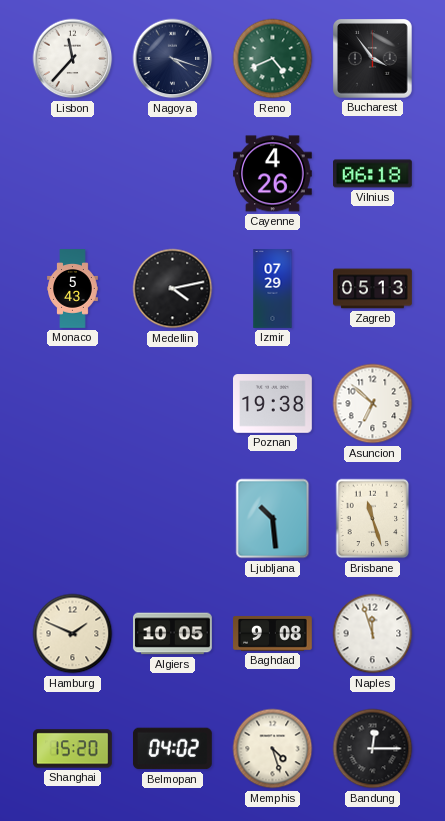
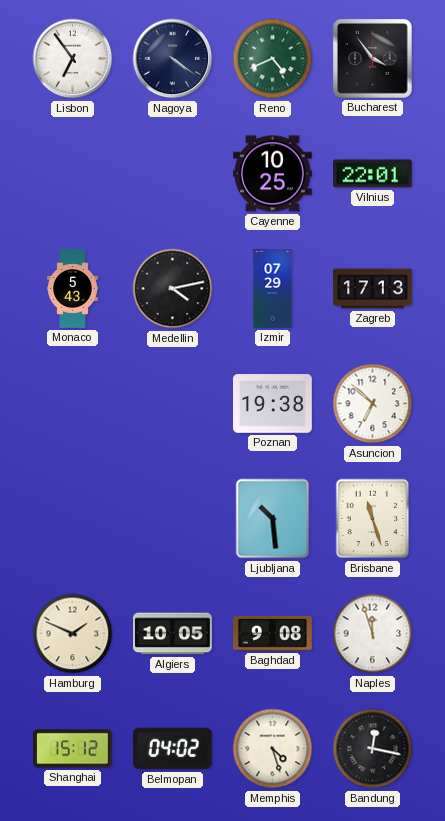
Lisbon: 11:37 -> 6:54 (73, 59)
Nagoya: 4:18 -> 4:21 (173, 59)
Cayenne: 4:26 -> 10:25 (273, 174)
Vilnius: 06:18 -> 22:01 (373, 174)
Zagreb: 05:13 -> 17:13 (373, 289)
Shanghai: 15:20 -> 15:12 (73, 749)
Bandung: 12:15 -> 12:17 (373, 749)
